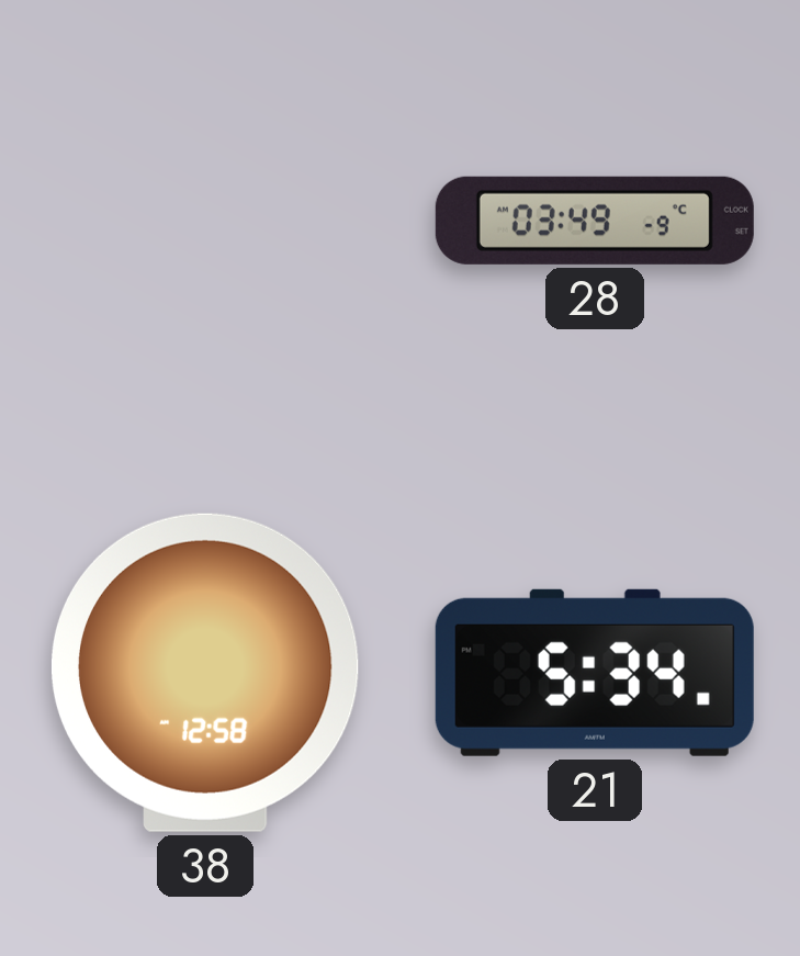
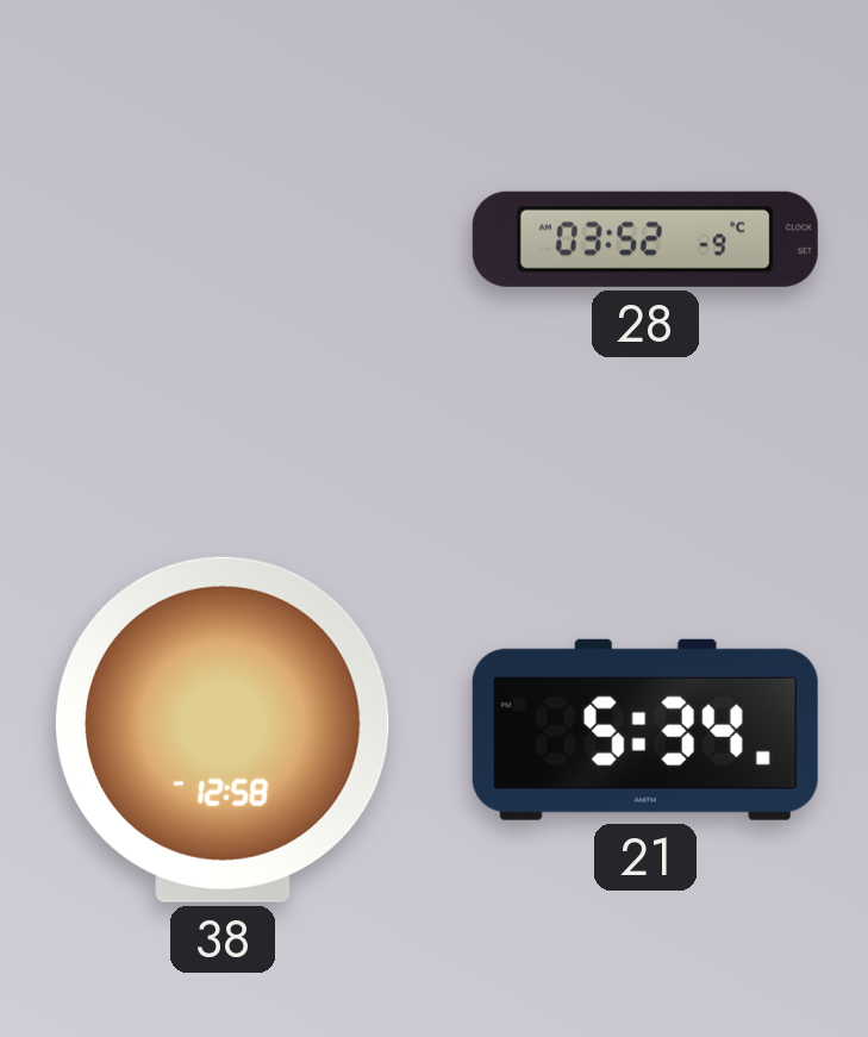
28: 03:49 -> 03:52 (645, 239)
